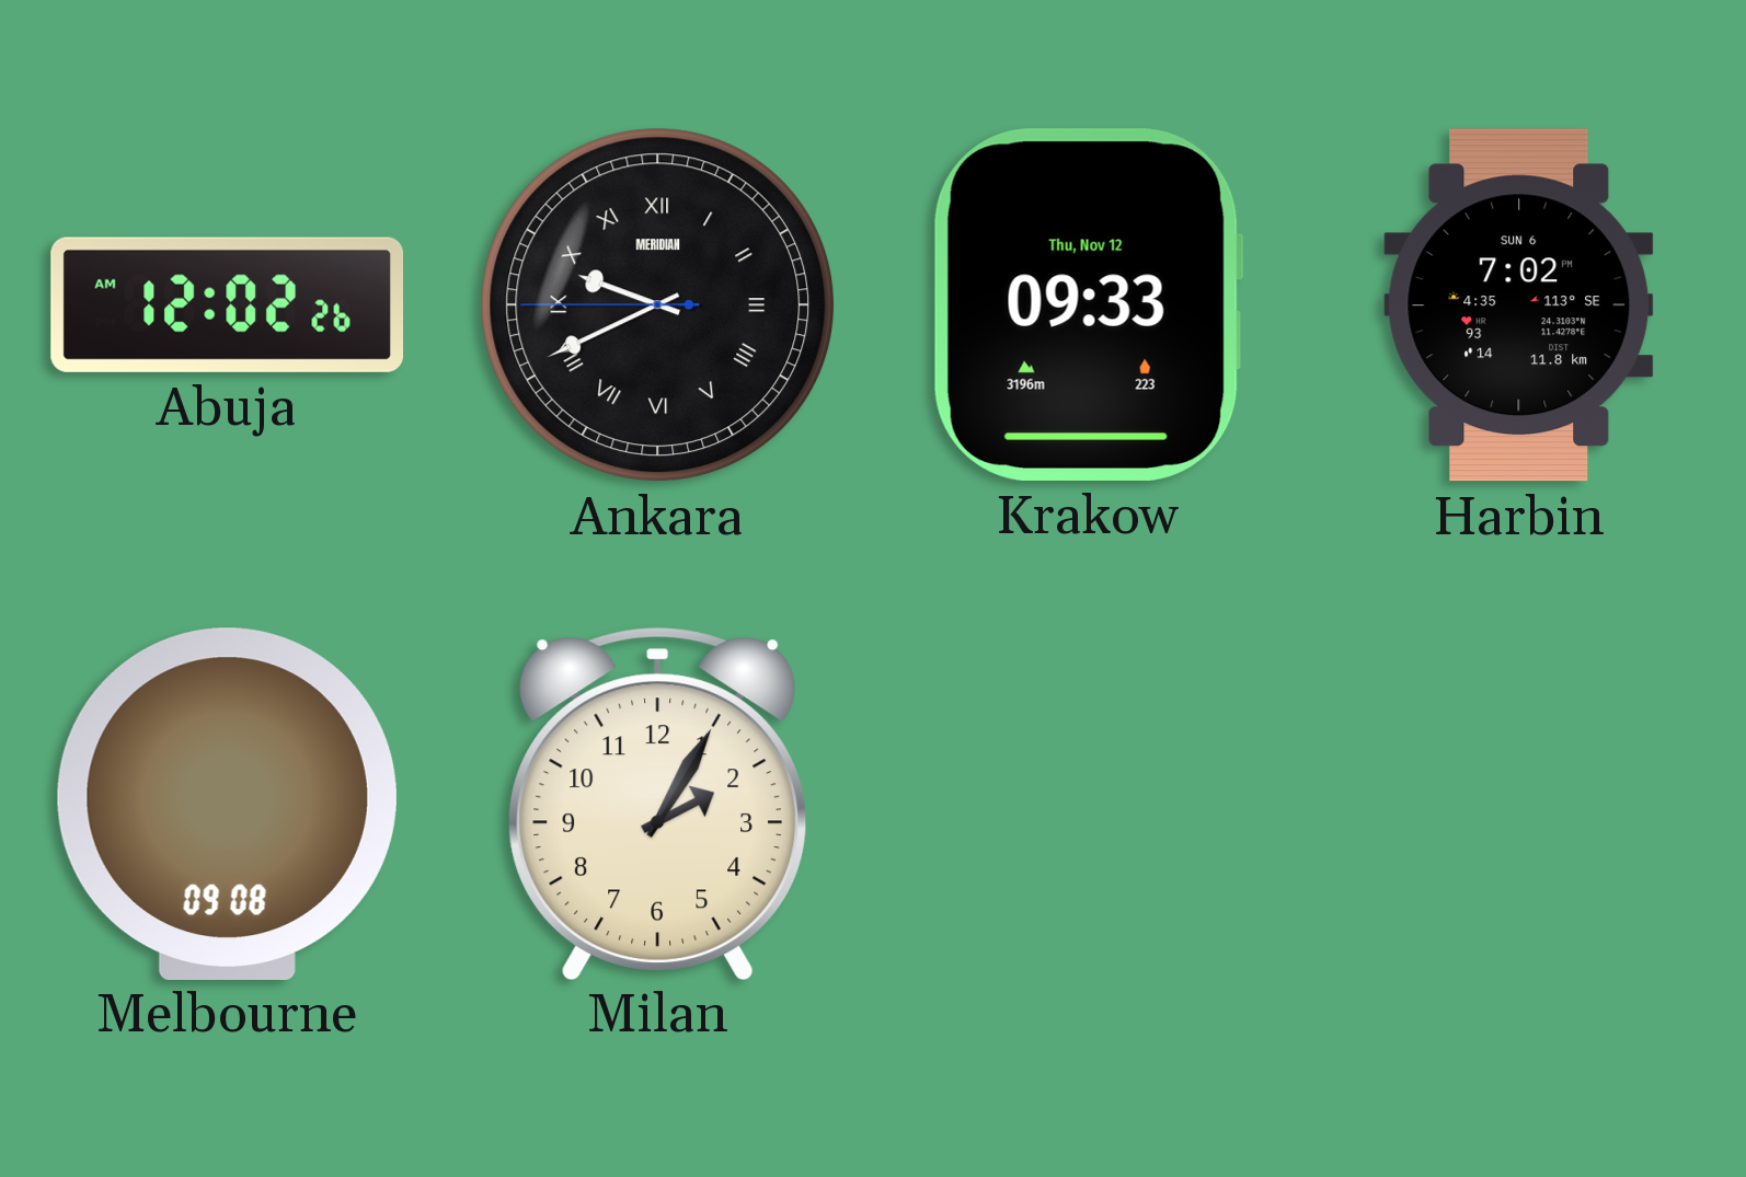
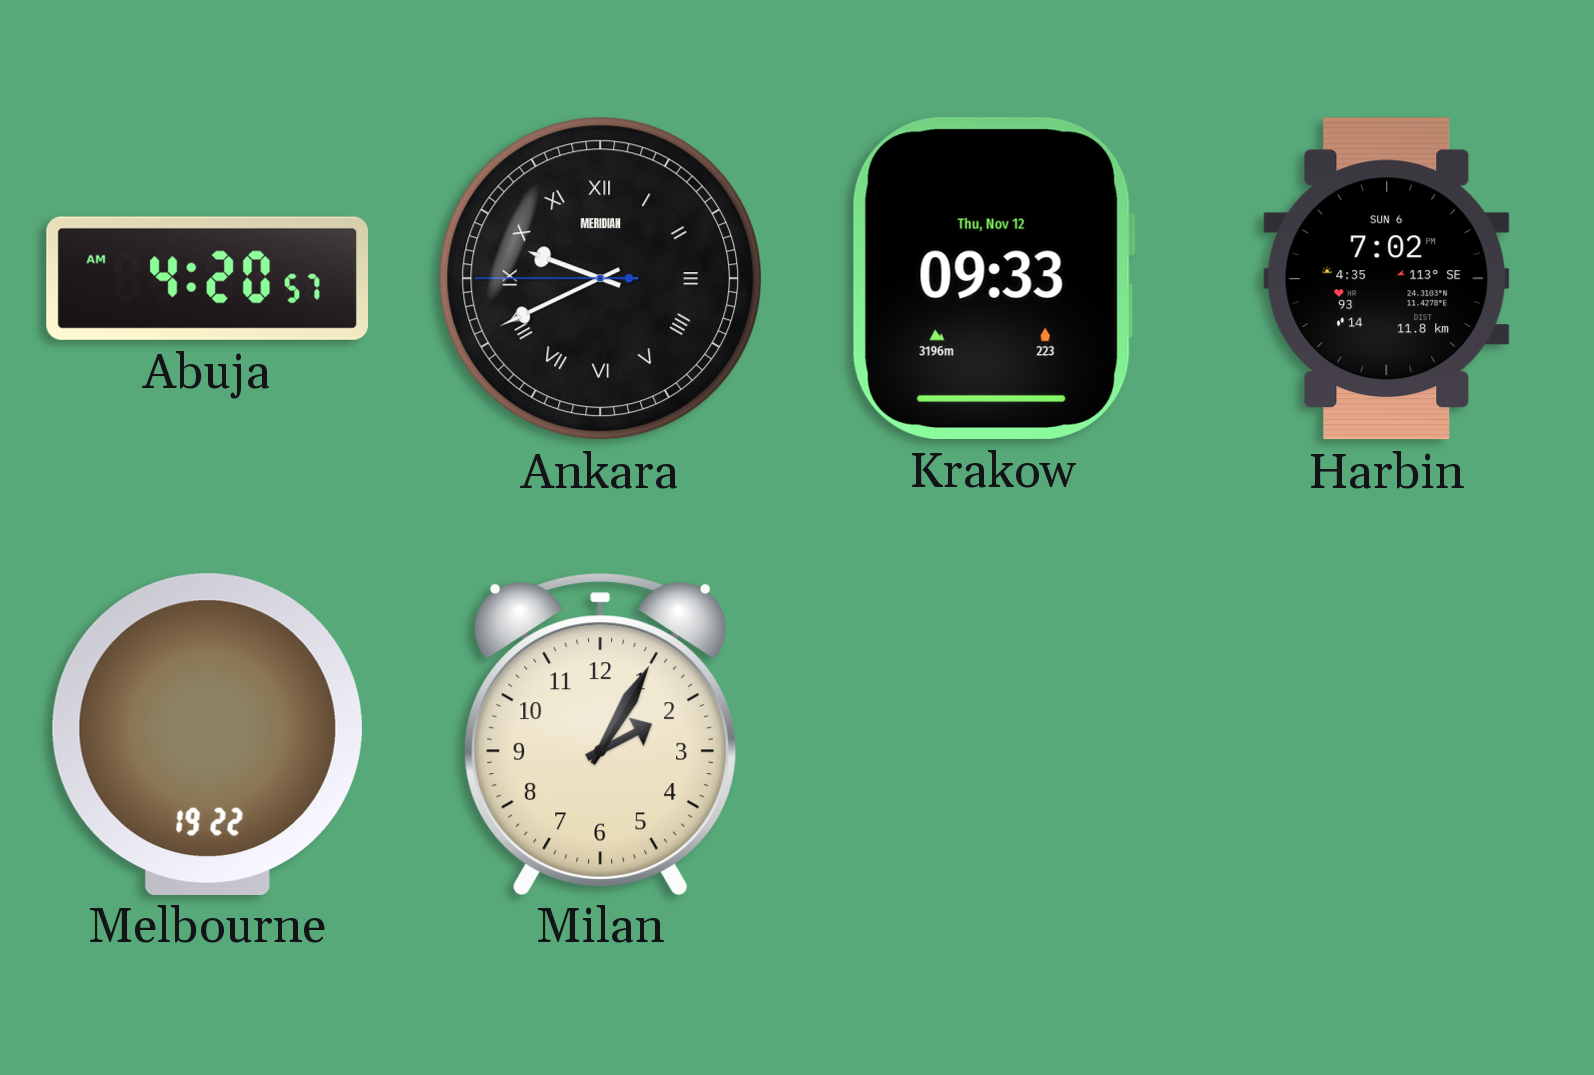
Abuja: 12:02 -> 4:20 (207, 278)
Melbourne: 09:08 -> 19:22 (207, 734)
